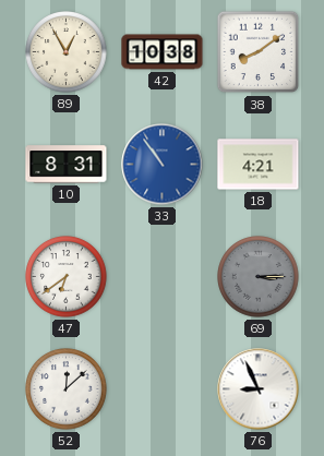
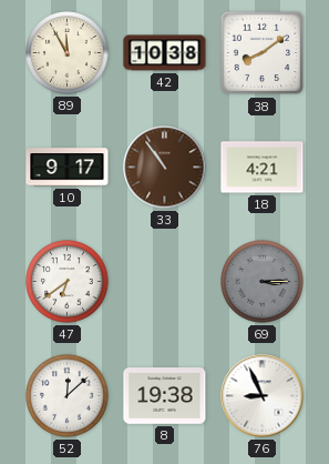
89: 12:55 -> 11:55 (68, 53)
10: 8:31 -> 9:17 (68, 168)
33 dial: blue -> brown (165, 168)
8: none -> 19:38 (165, 396)
